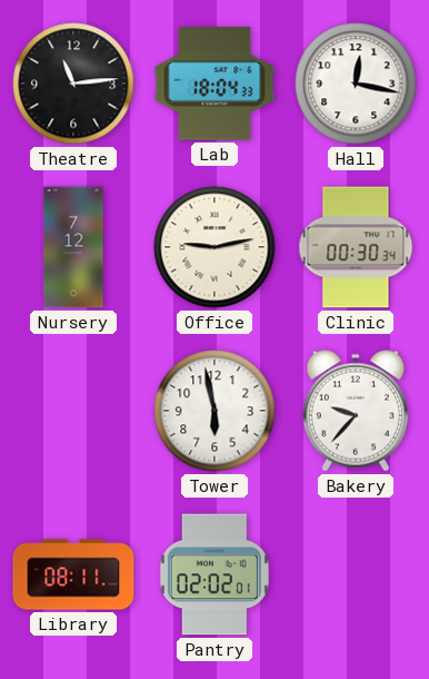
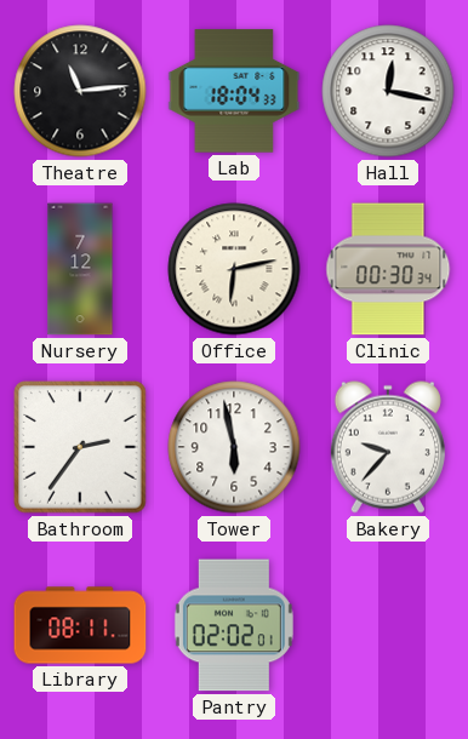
Office: 9:13 -> 6:13 (234, 269)
Bathroom: none -> 2:36 (80, 447)
